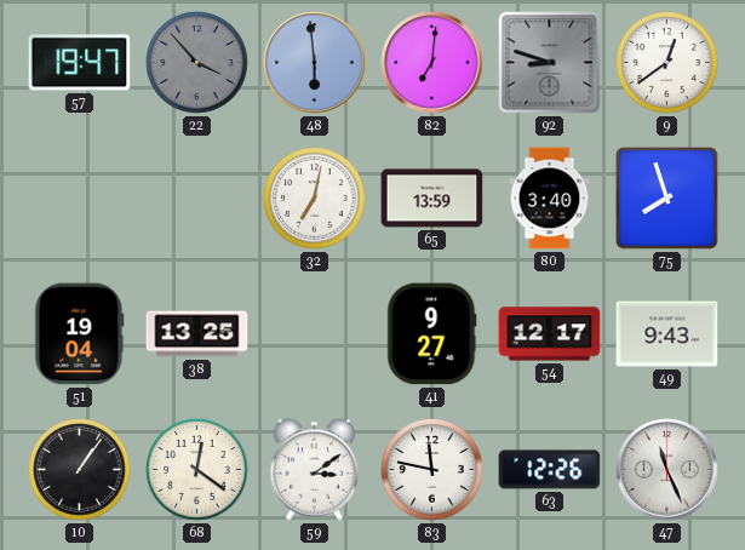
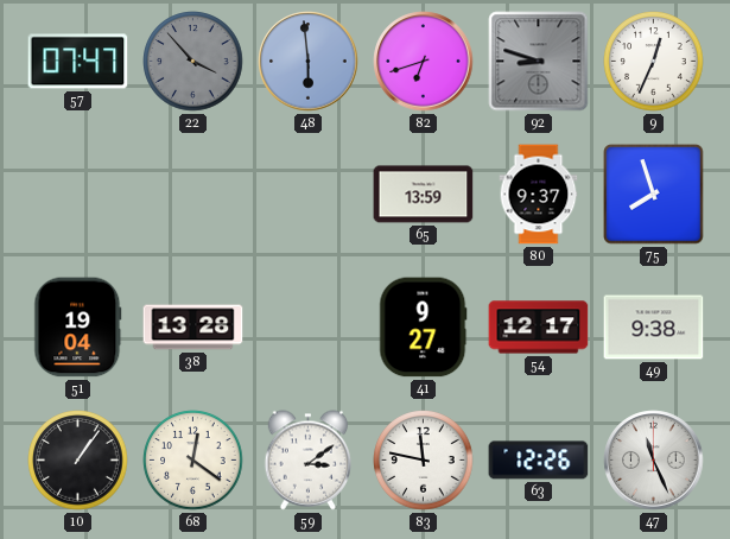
57: 19:47 -> 07:47 (78, 62)
82: 7:01 -> 6:42 (424, 62)
9: 12:39 -> 12:34 (654, 62)
32: 7:02 -> none (315, 199)
80: 3:40 -> 9:37 (539, 195)
38: 13:25 -> 13:28 (193, 328)
49: 9:43 -> 9:38 (654, 328)
